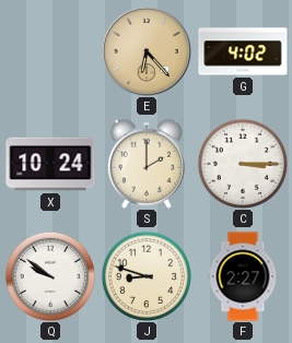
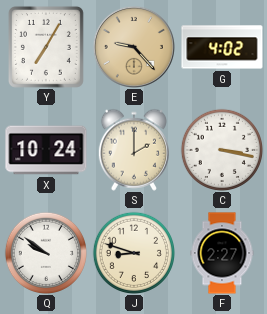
Y: none -> 7:05 (46, 47)
E: 6:23 -> 9:23 (134, 47)
C: 3:15 -> 3:17 (221, 149)
